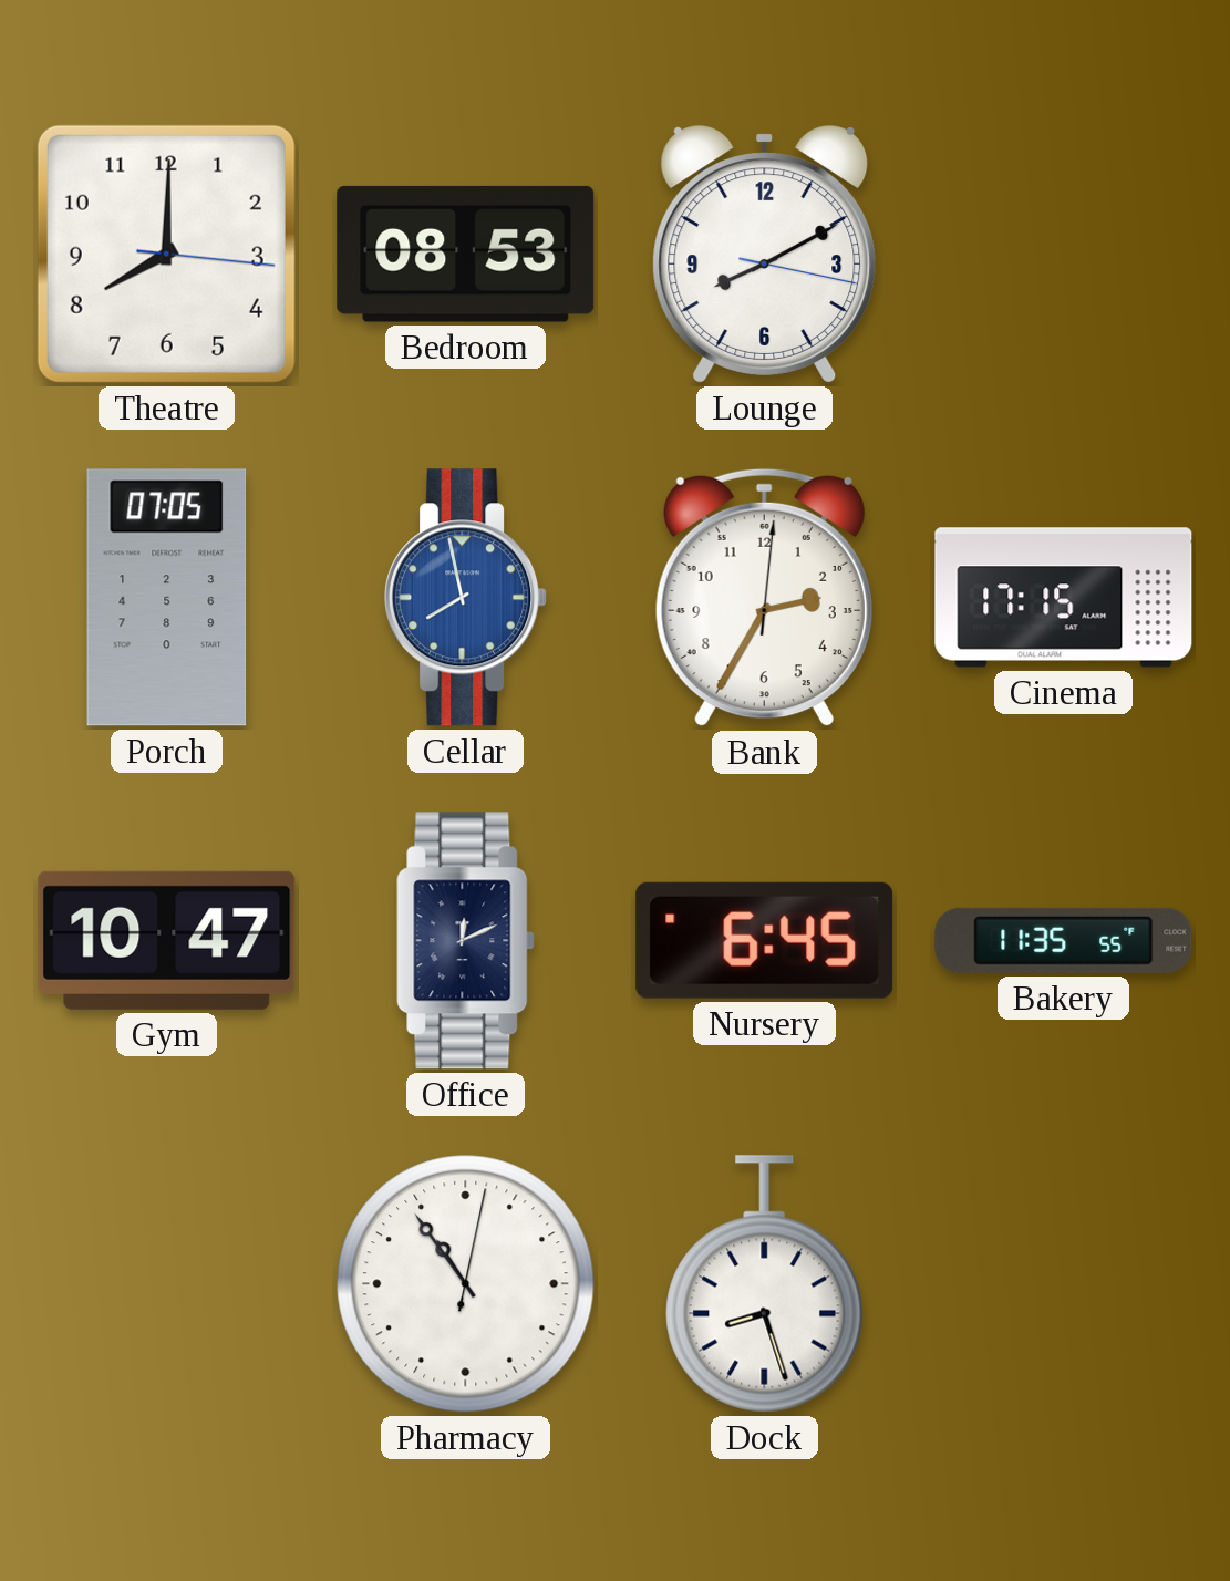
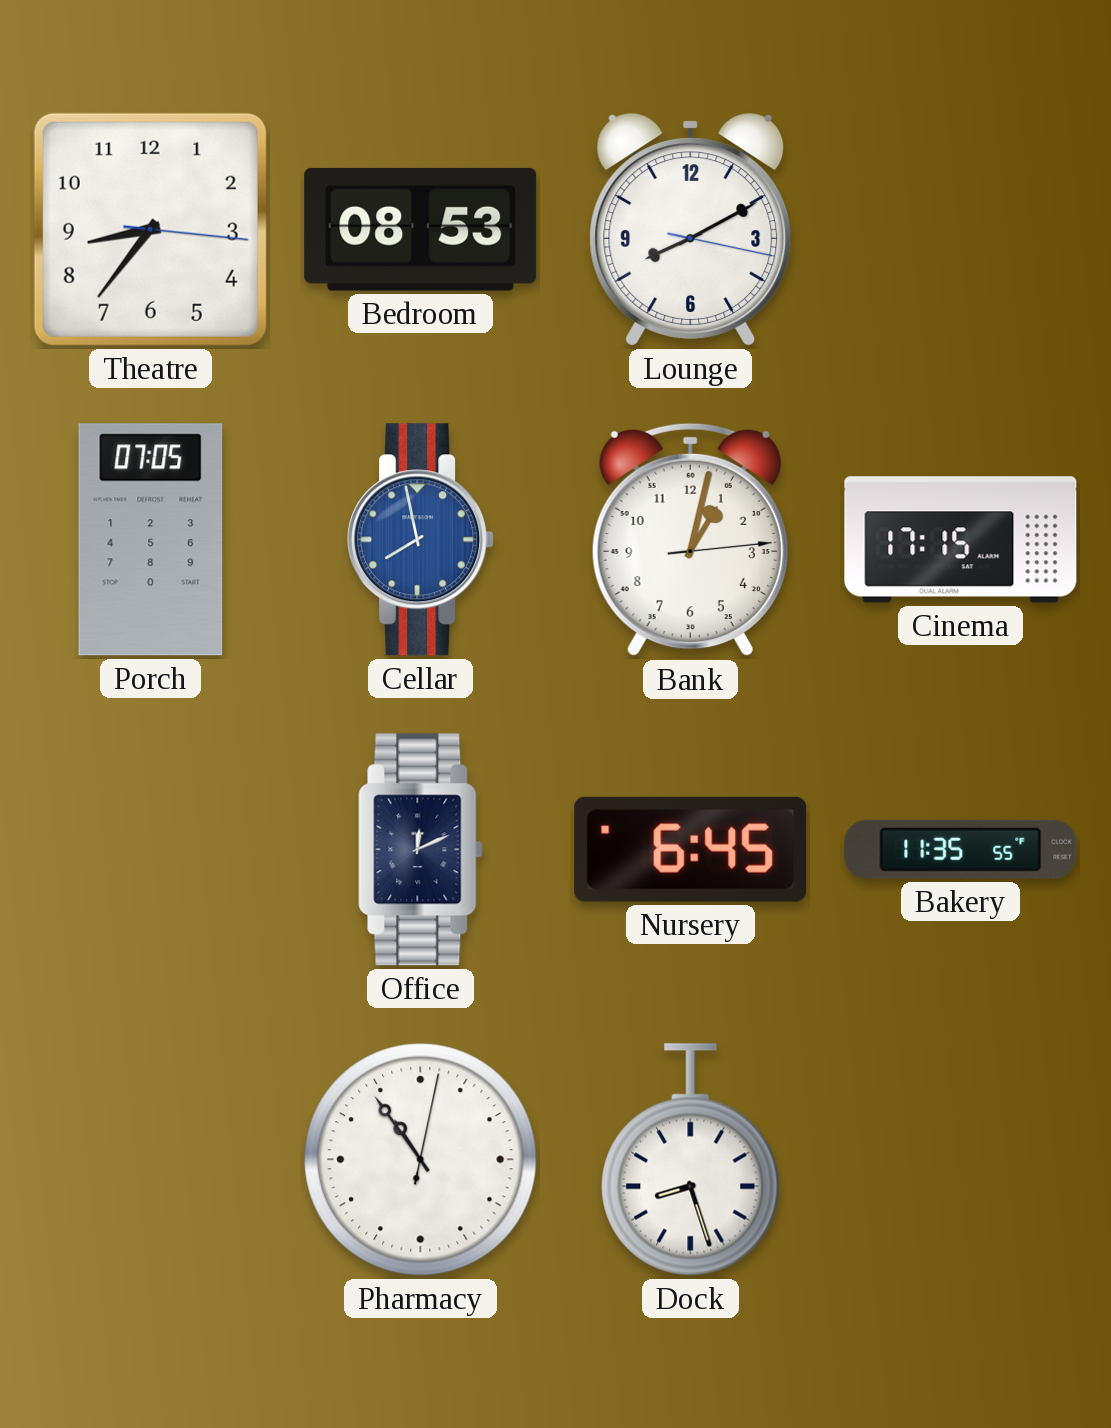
Theatre: 8:00 -> 8:36 (150, 229)
Bank: 2:35 -> 1:02 (690, 540)
Gym: 10:47 -> none (167, 940)
